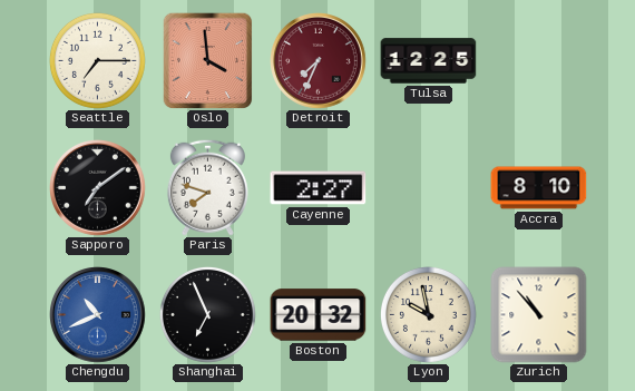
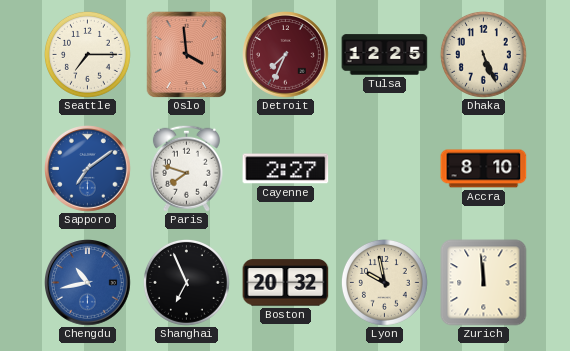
Dhaka: none -> 5:26 (483, 54)
Sapporo dial: black -> blue (88, 169)
Chengdu: 10:41 -> 10:43 (88, 283)
Zurich: 10:53 -> 11:59 (484, 283)
